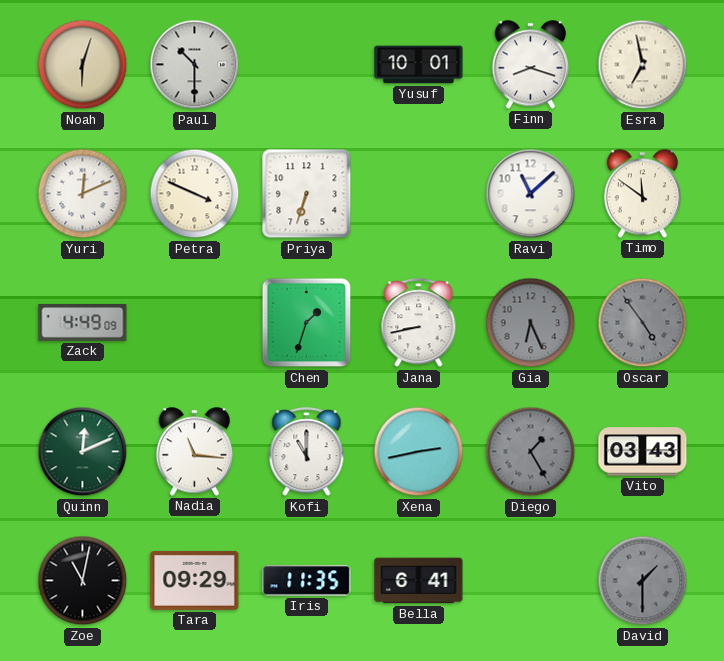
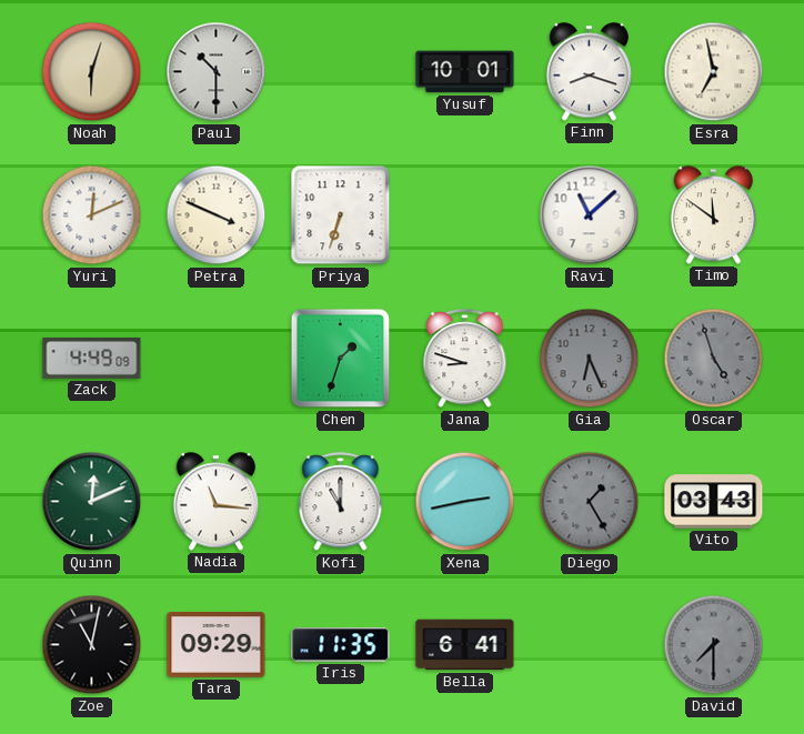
Jana: 8:43 -> 8:48 (465, 359)
Oscar: 4:54 -> 4:57 (714, 359)
David: 1:30 -> 7:30 (714, 645)
